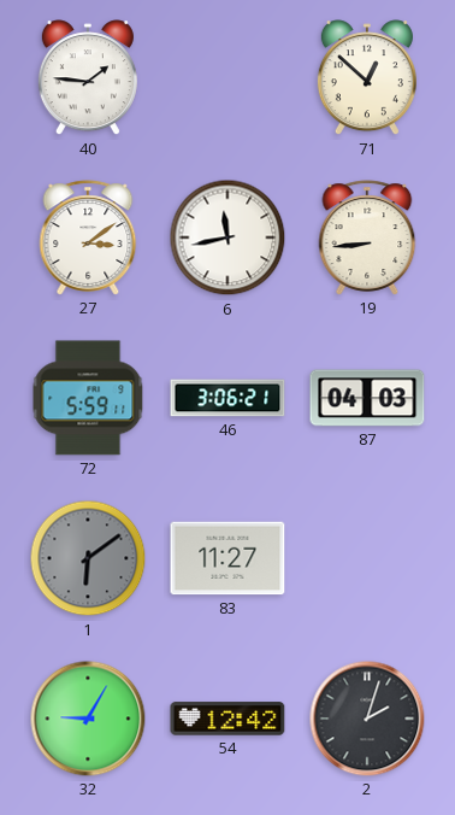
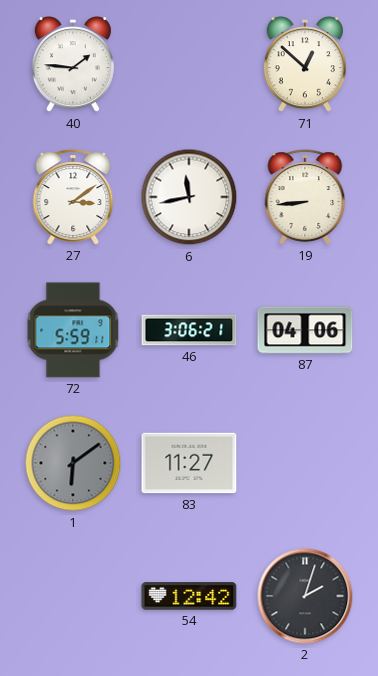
87: 04:03 -> 04:06 (305, 330)
32: 9:05 -> none (88, 719)
